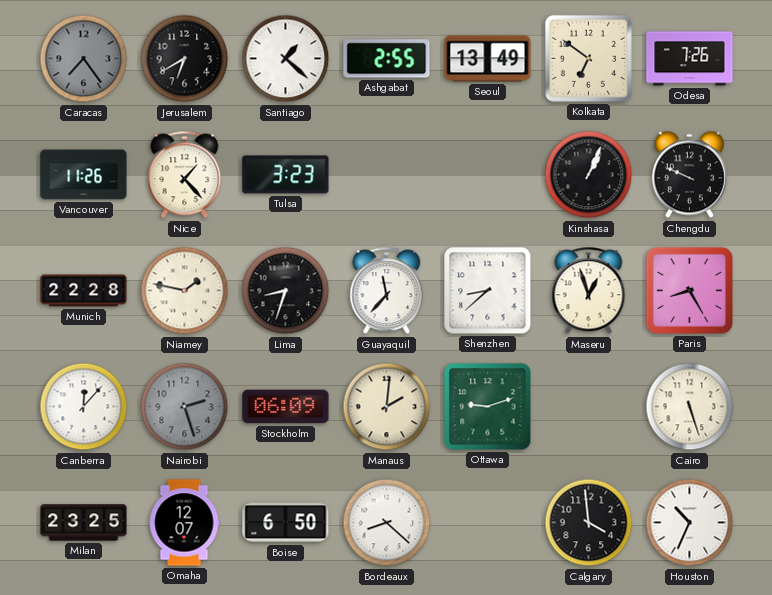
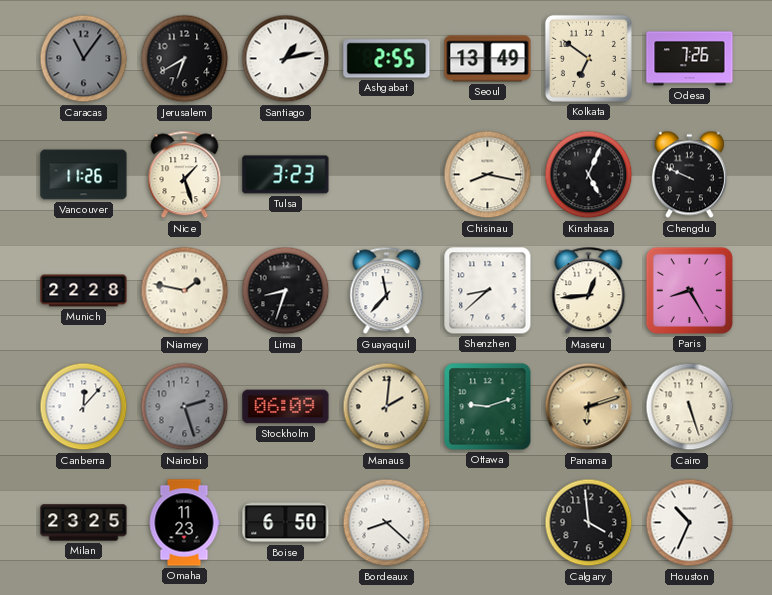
Caracas: 7:24 -> 11:06 (84, 59)
Santiago: 1:22 -> 1:13 (286, 59)
Nice: 1:23 -> 1:27 (185, 175)
Chisinau: none -> 8:17 (488, 175)
Kinshasa: 1:04 -> 5:04 (589, 175)
Maseru: 12:57 -> 12:44 (589, 291)
Panama: none -> 6:12 (589, 407)
Omaha: 12:07 -> 11:23 (184, 523)
